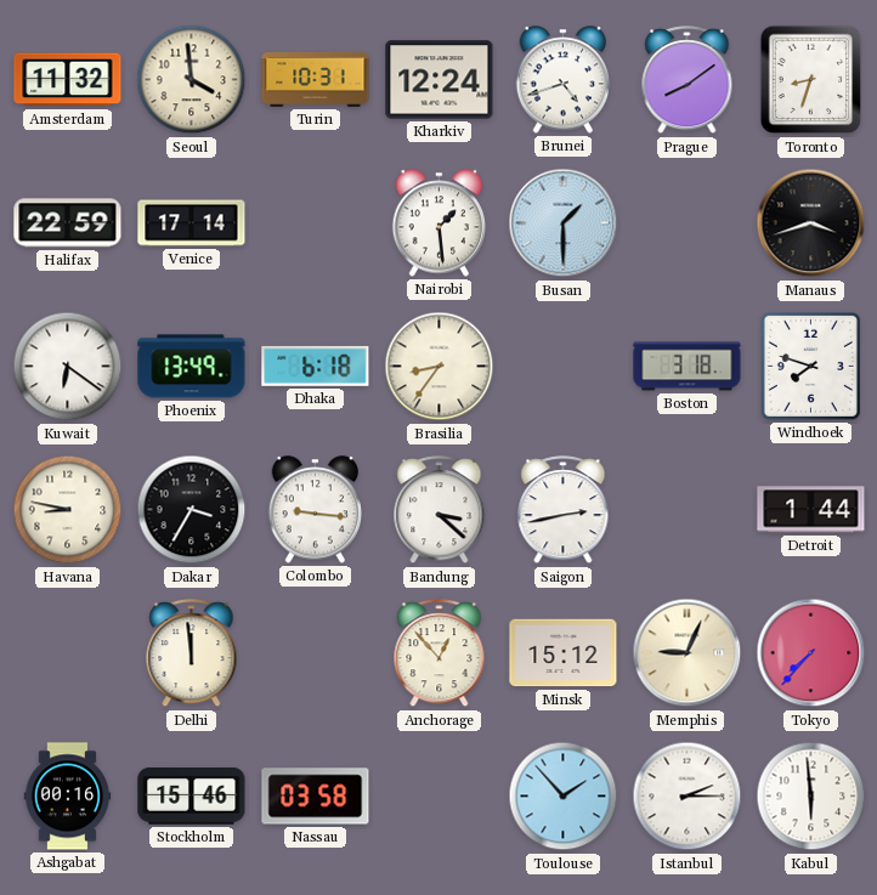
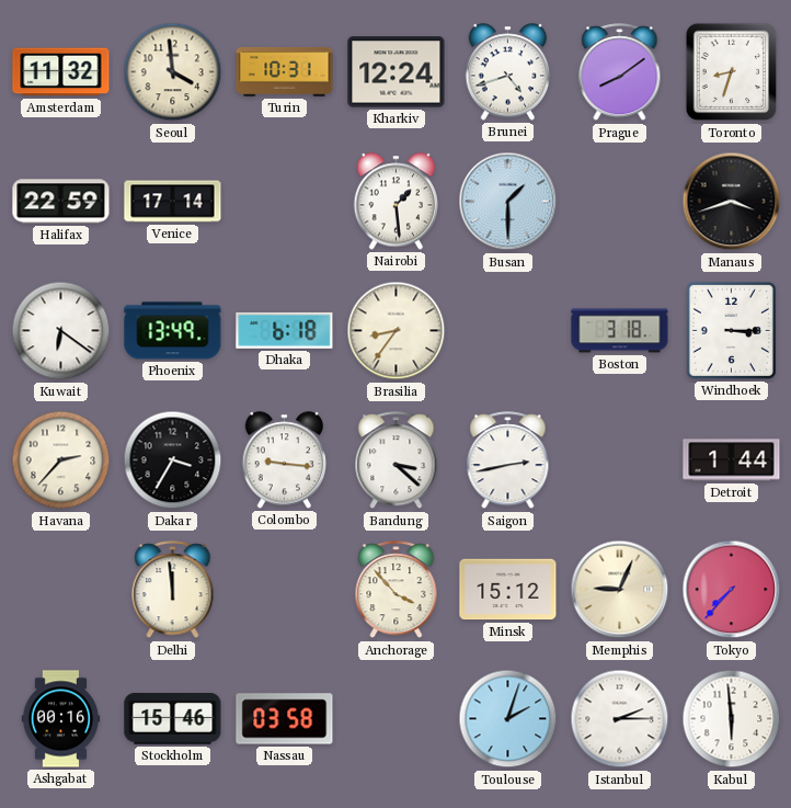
Windhoek: 7:48 -> 3:15 (731, 330)
Havana: 8:47 -> 2:37 (61, 460)
Anchorage: 12:53 -> 3:53 (397, 590)
Toulouse: 1:53 -> 2:03 (508, 719)
